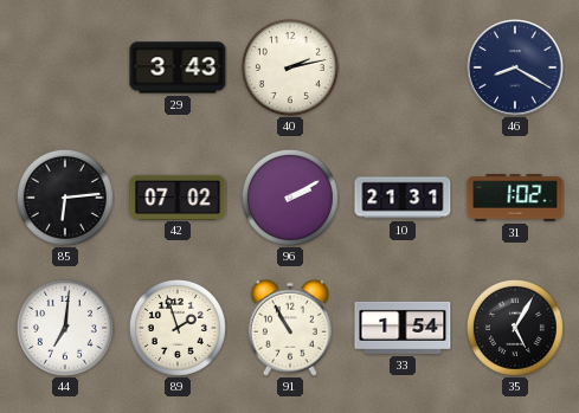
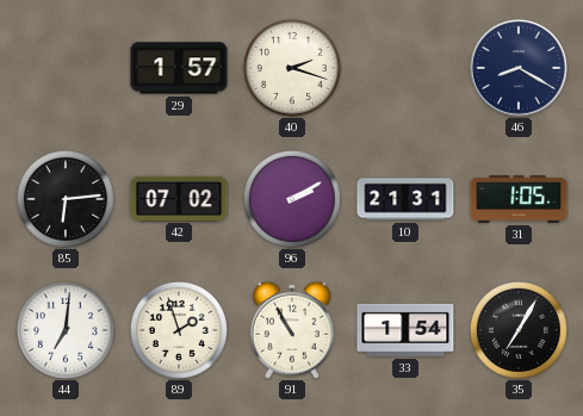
29: 3:43 -> 1:57 (179, 68)
40: 2:13 -> 2:18 (292, 68)
31: 1:02 -> 1:05 (519, 199)
35: 5:05 -> 7:05 (519, 330)
